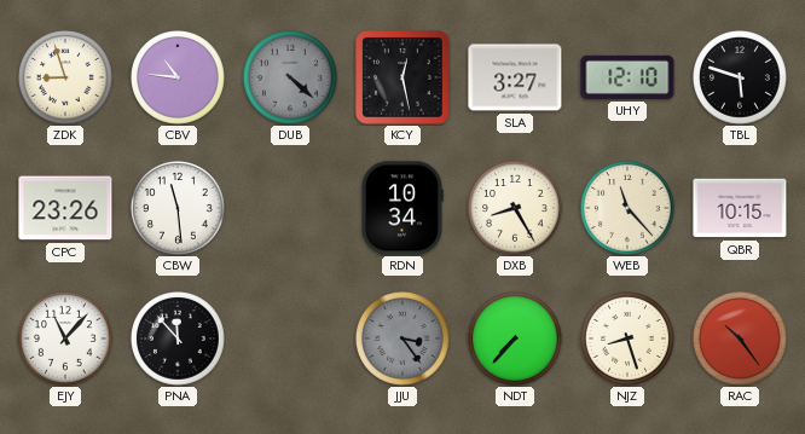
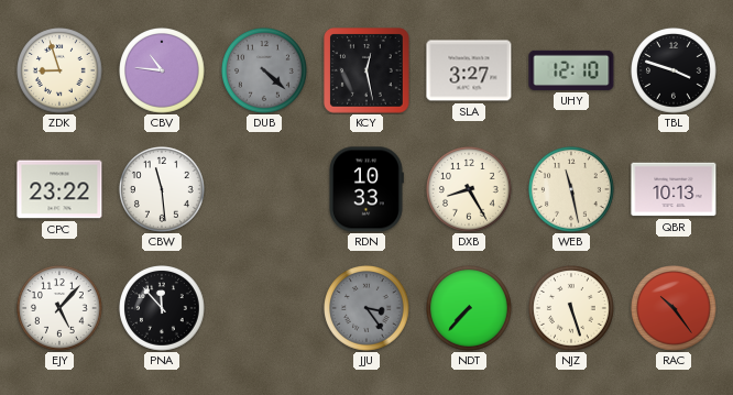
TBL: 5:48 -> 3:48 (675, 72)
CPC: 23:26 -> 23:22 (59, 189)
RDN: 10:34 -> 10:33 (366, 189)
WEB: 11:23 -> 11:28 (572, 190)
QBR: 10:15 -> 10:13 (674, 189)
EJY: 11:07 -> 5:07 (61, 309)
NJZ: 8:27 -> 5:27 (572, 309)
